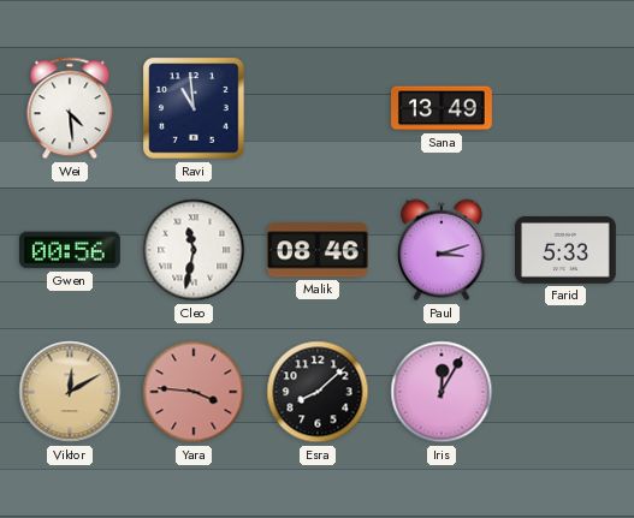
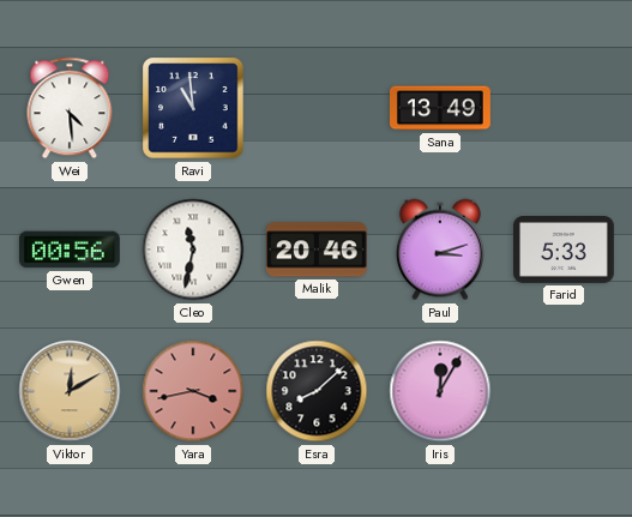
Malik: 08:46 -> 20:46 (317, 250)
Yara: 3:46 -> 3:43 (193, 391)
